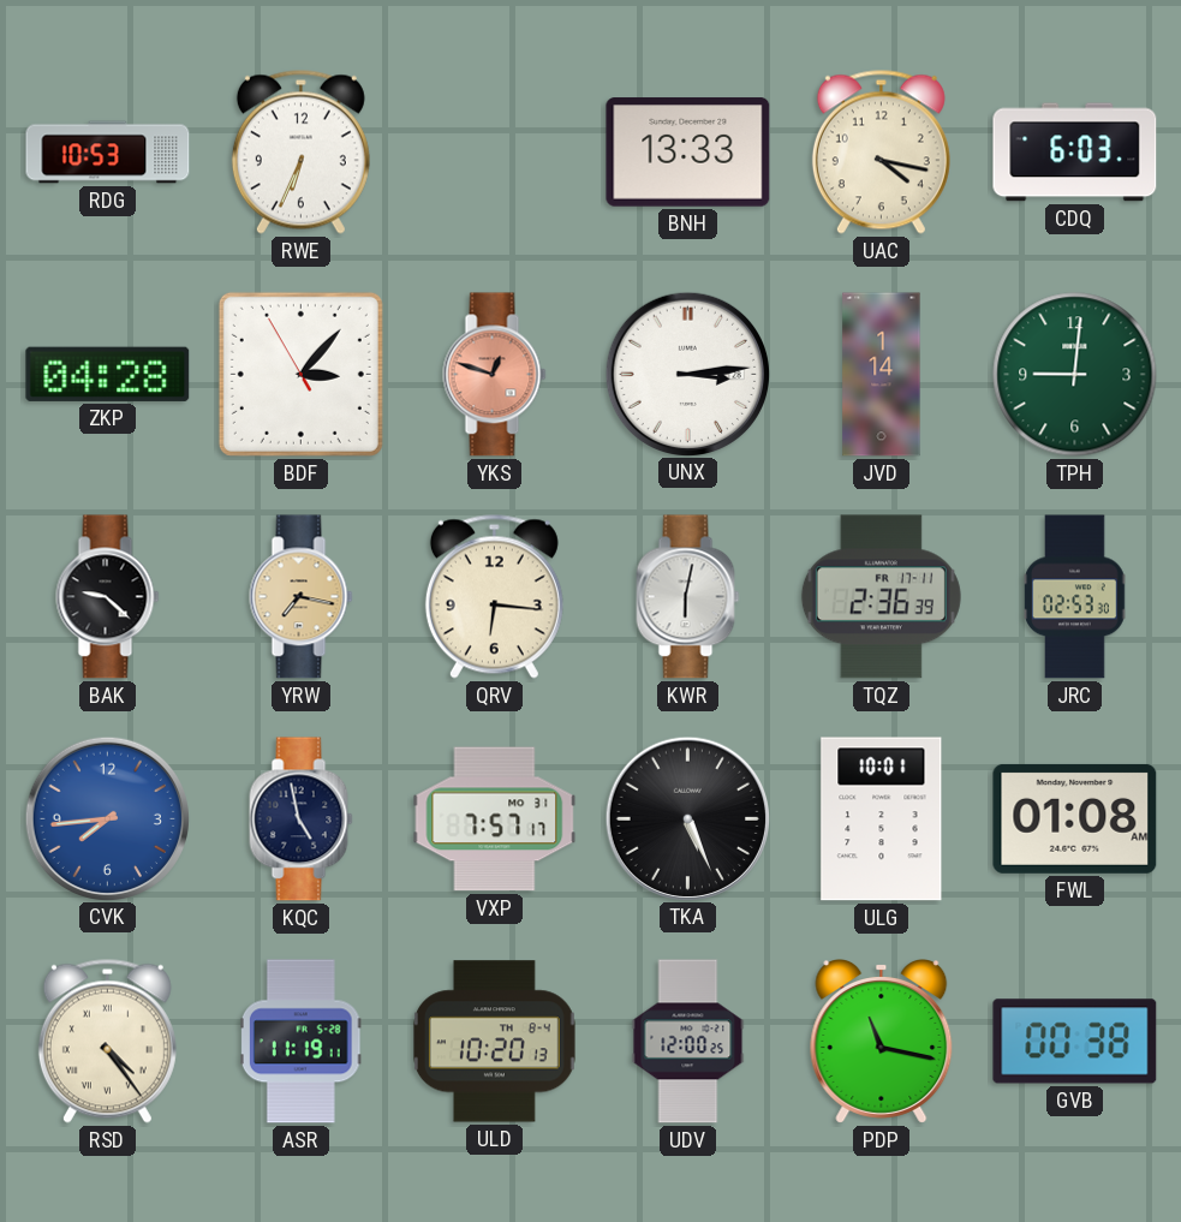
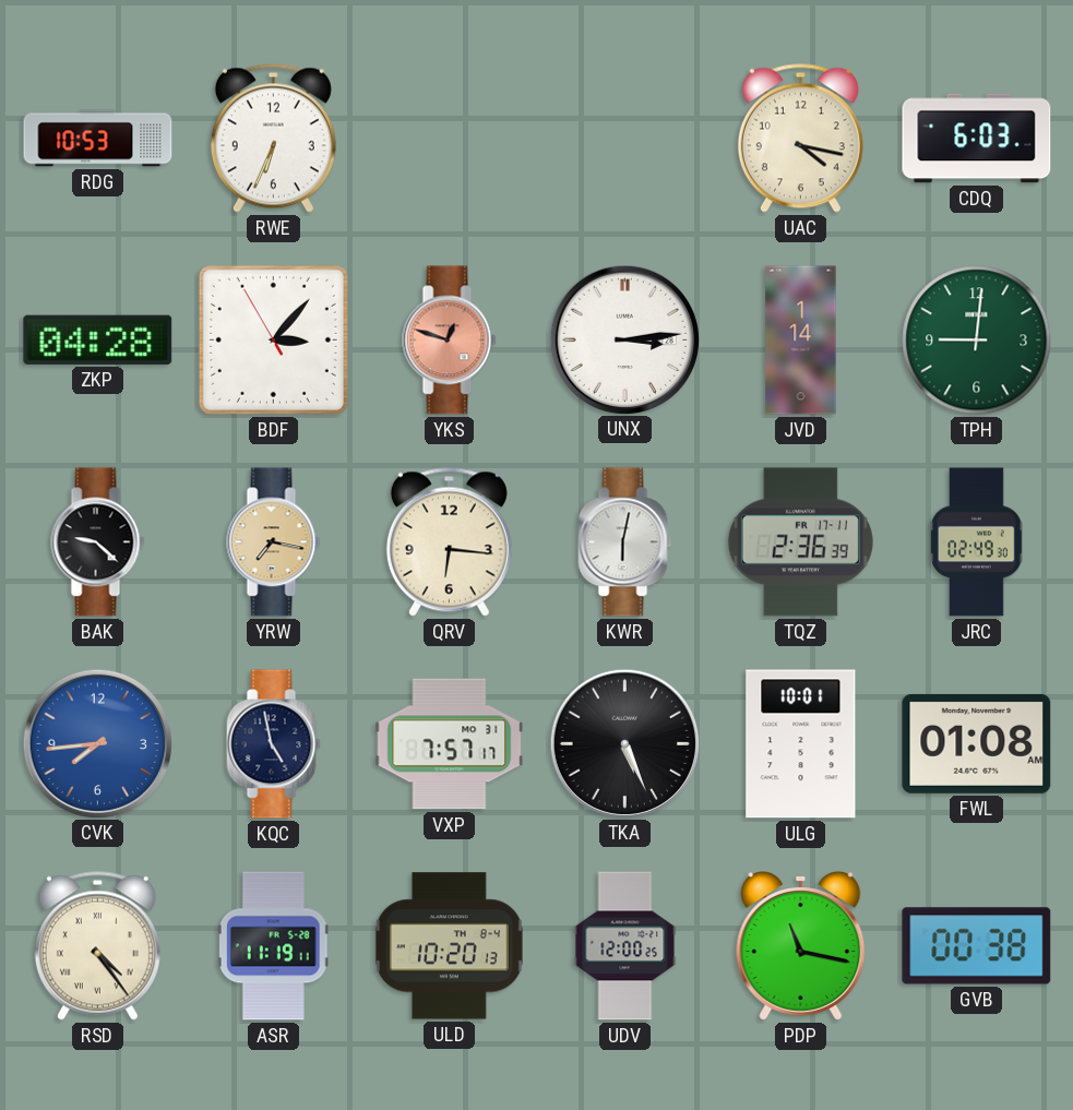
BNH: 13:33 -> none (688, 153)
JRC: 02:53 -> 02:49 (977, 542)
